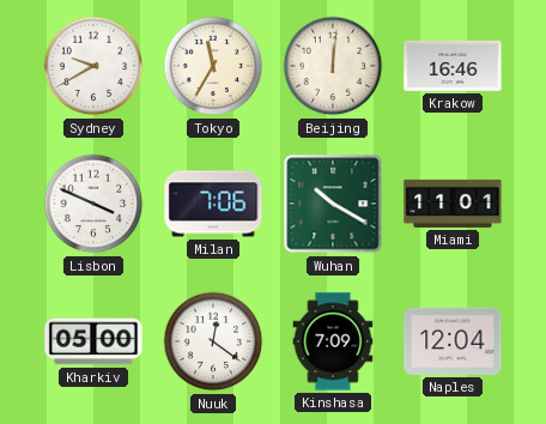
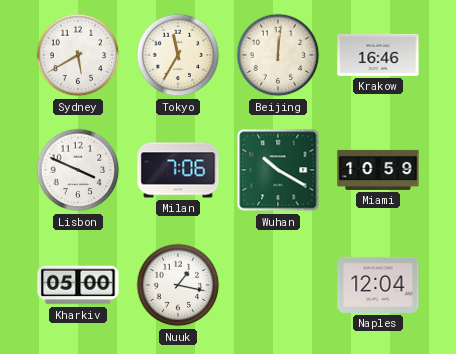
Sydney: 9:40 -> 5:40 (78, 55)
Miami: 11:01 -> 10:59 (378, 170)
Nuuk: 12:21 -> 1:17 (178, 285)
Kinshasa: 7:09 -> none (333, 341)
